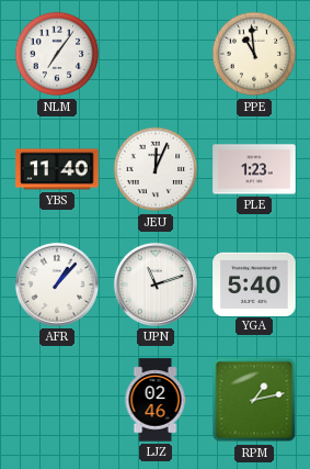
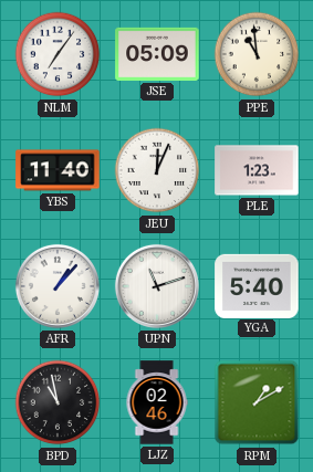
JSE: none -> 05:09 (157, 54)
BPD: none -> 10:58 (58, 402)
RPM: 1:13 -> 1:10 (257, 402)
